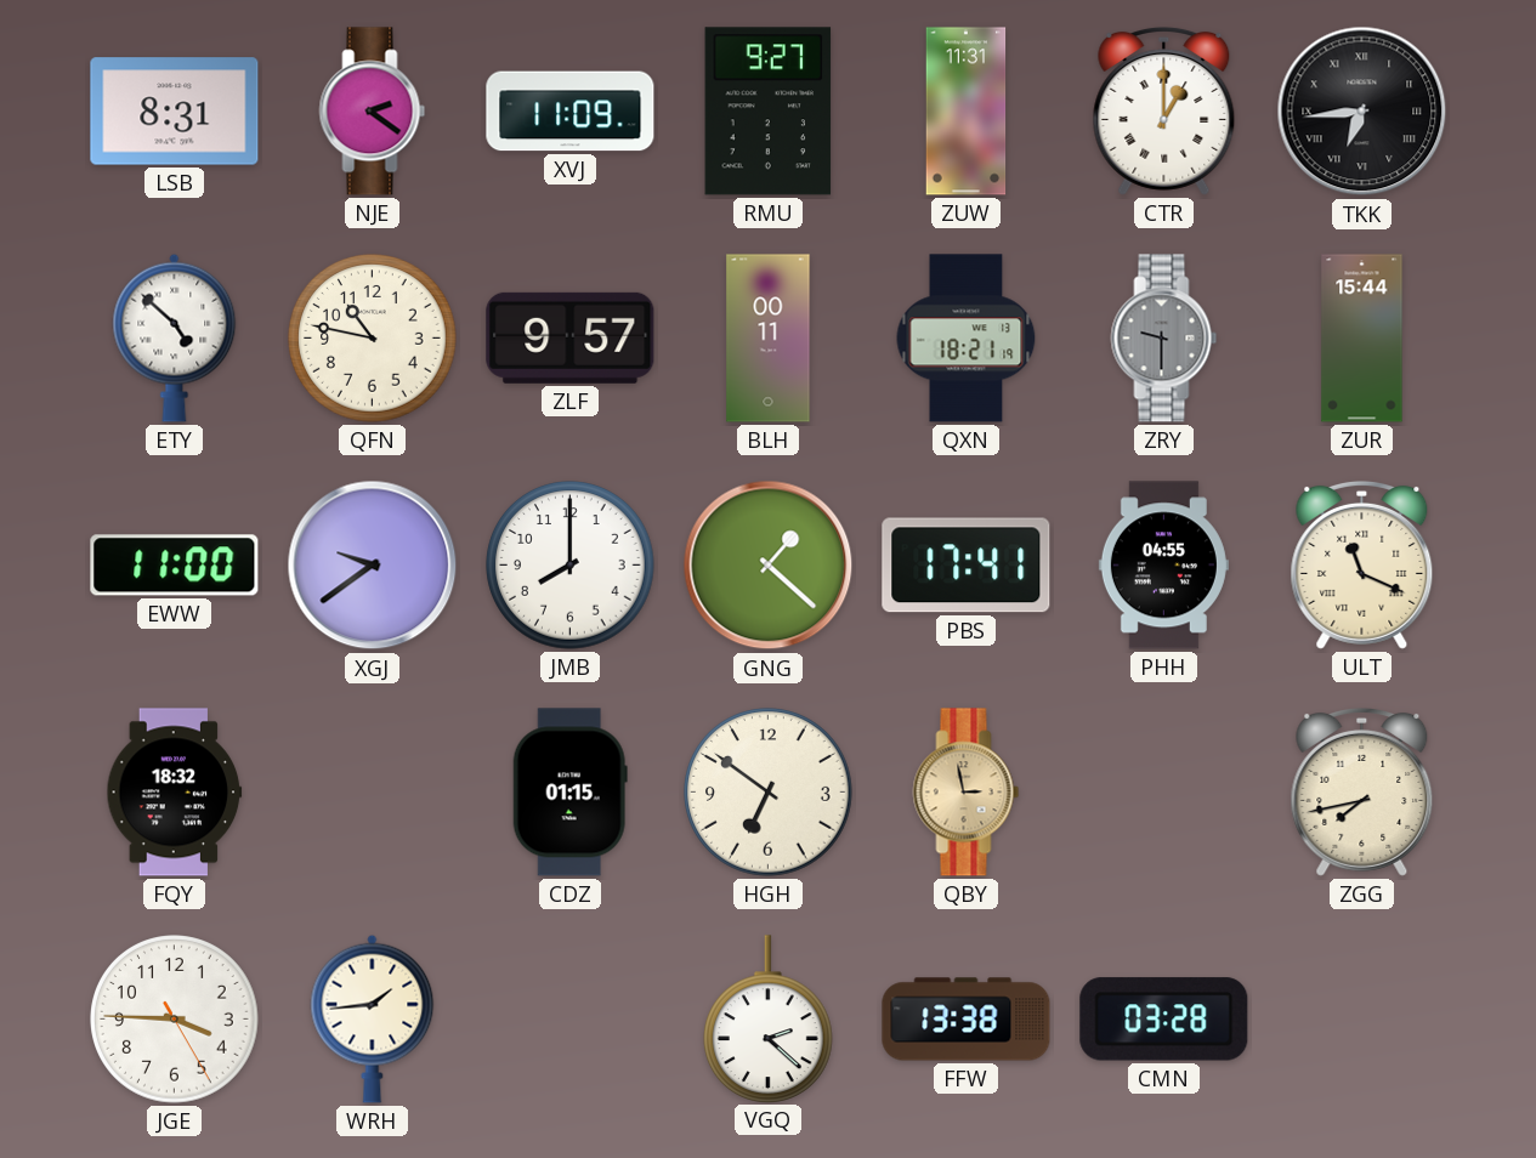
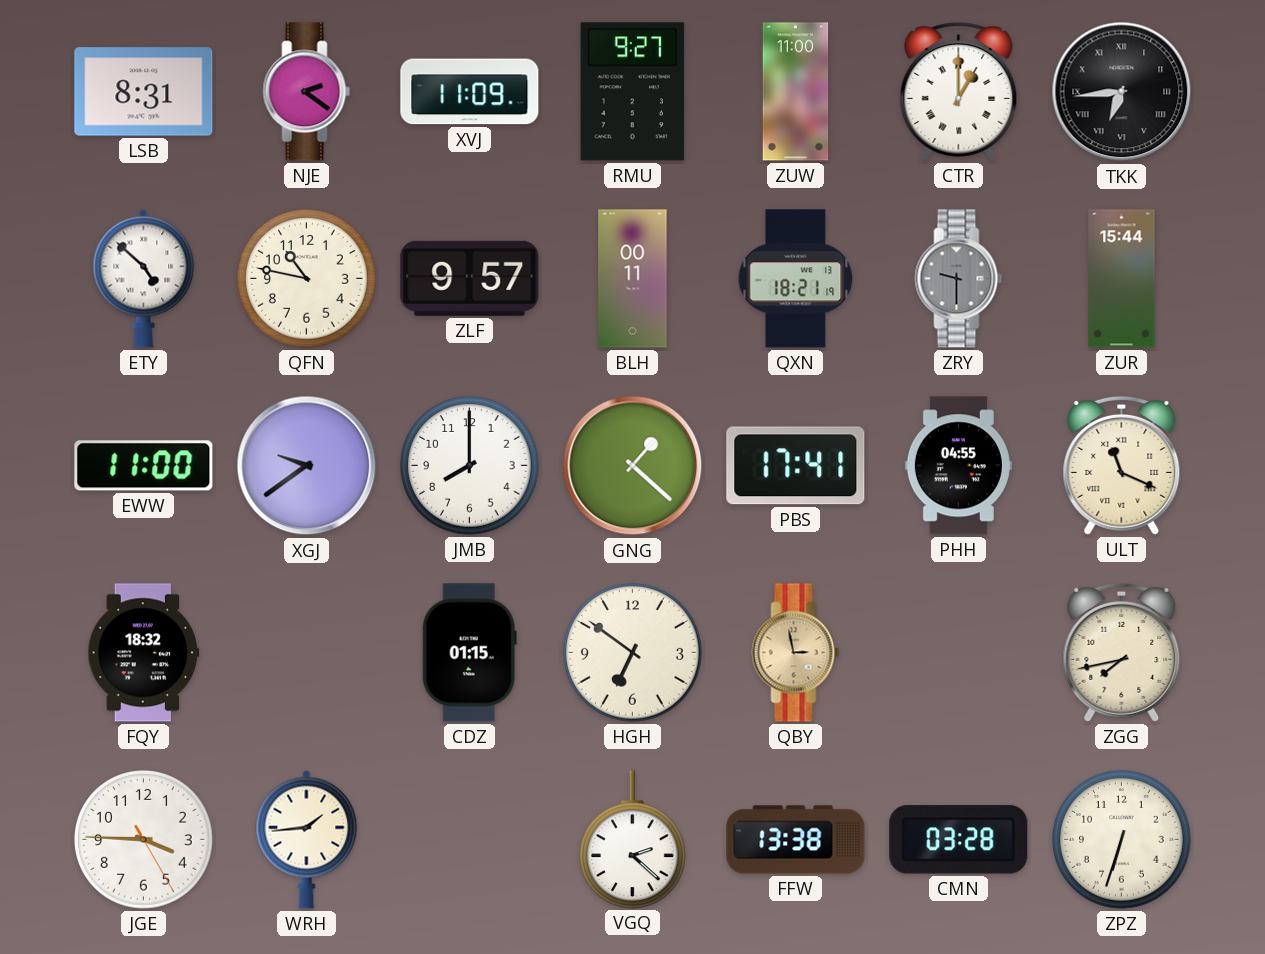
ZUW: 11:31 -> 11:00 (796, 92)
ZPZ: none -> 6:33 (1122, 840)
